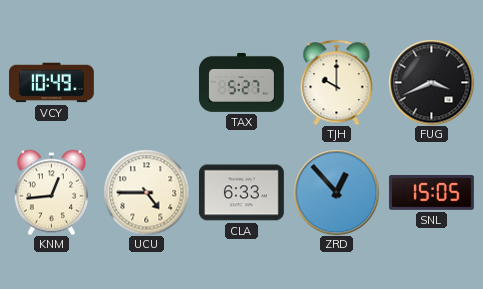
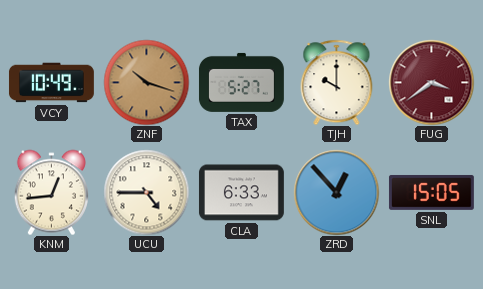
ZNF: none -> 10:18 (146, 82)
FUG: 3:41 -> 3:39 (431, 82)
FUG dial: black -> burgundy (431, 82)
